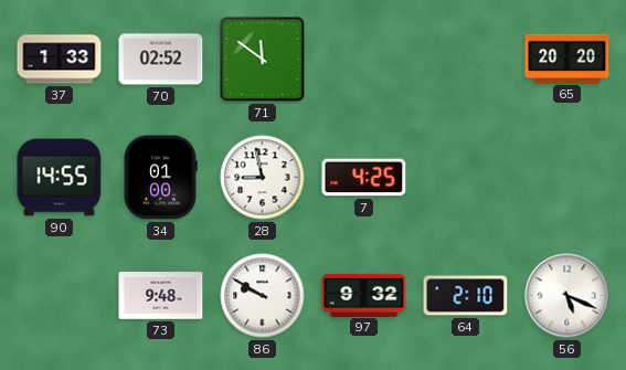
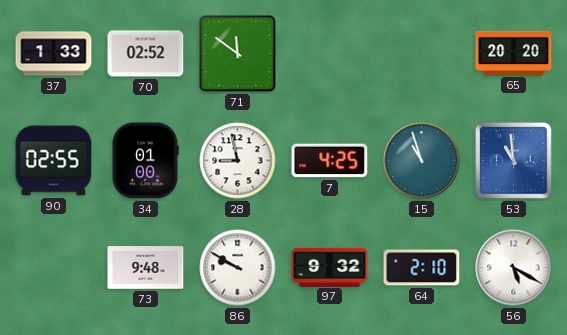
90: 14:55 -> 02:55 (54, 161)
15: none -> 10:57 (422, 161)
53: none -> 10:59 (514, 161)
56: 5:19 -> 5:20 (514, 268)
